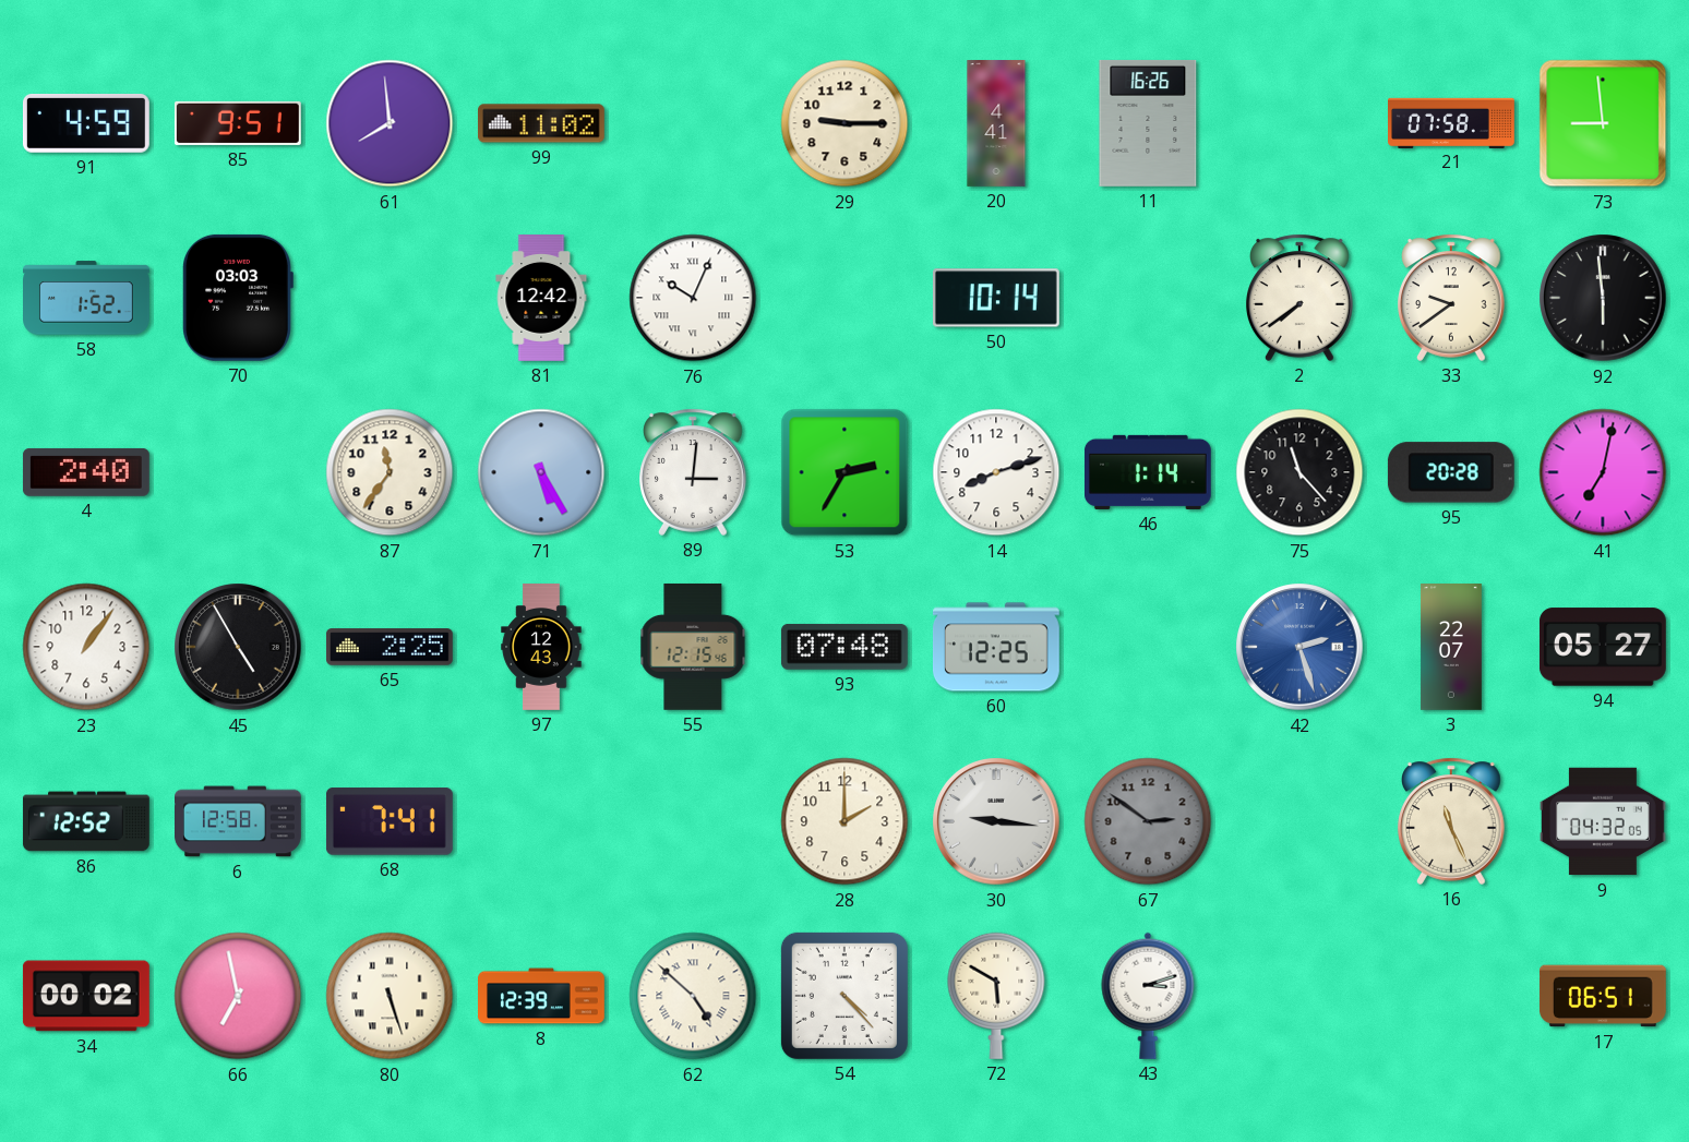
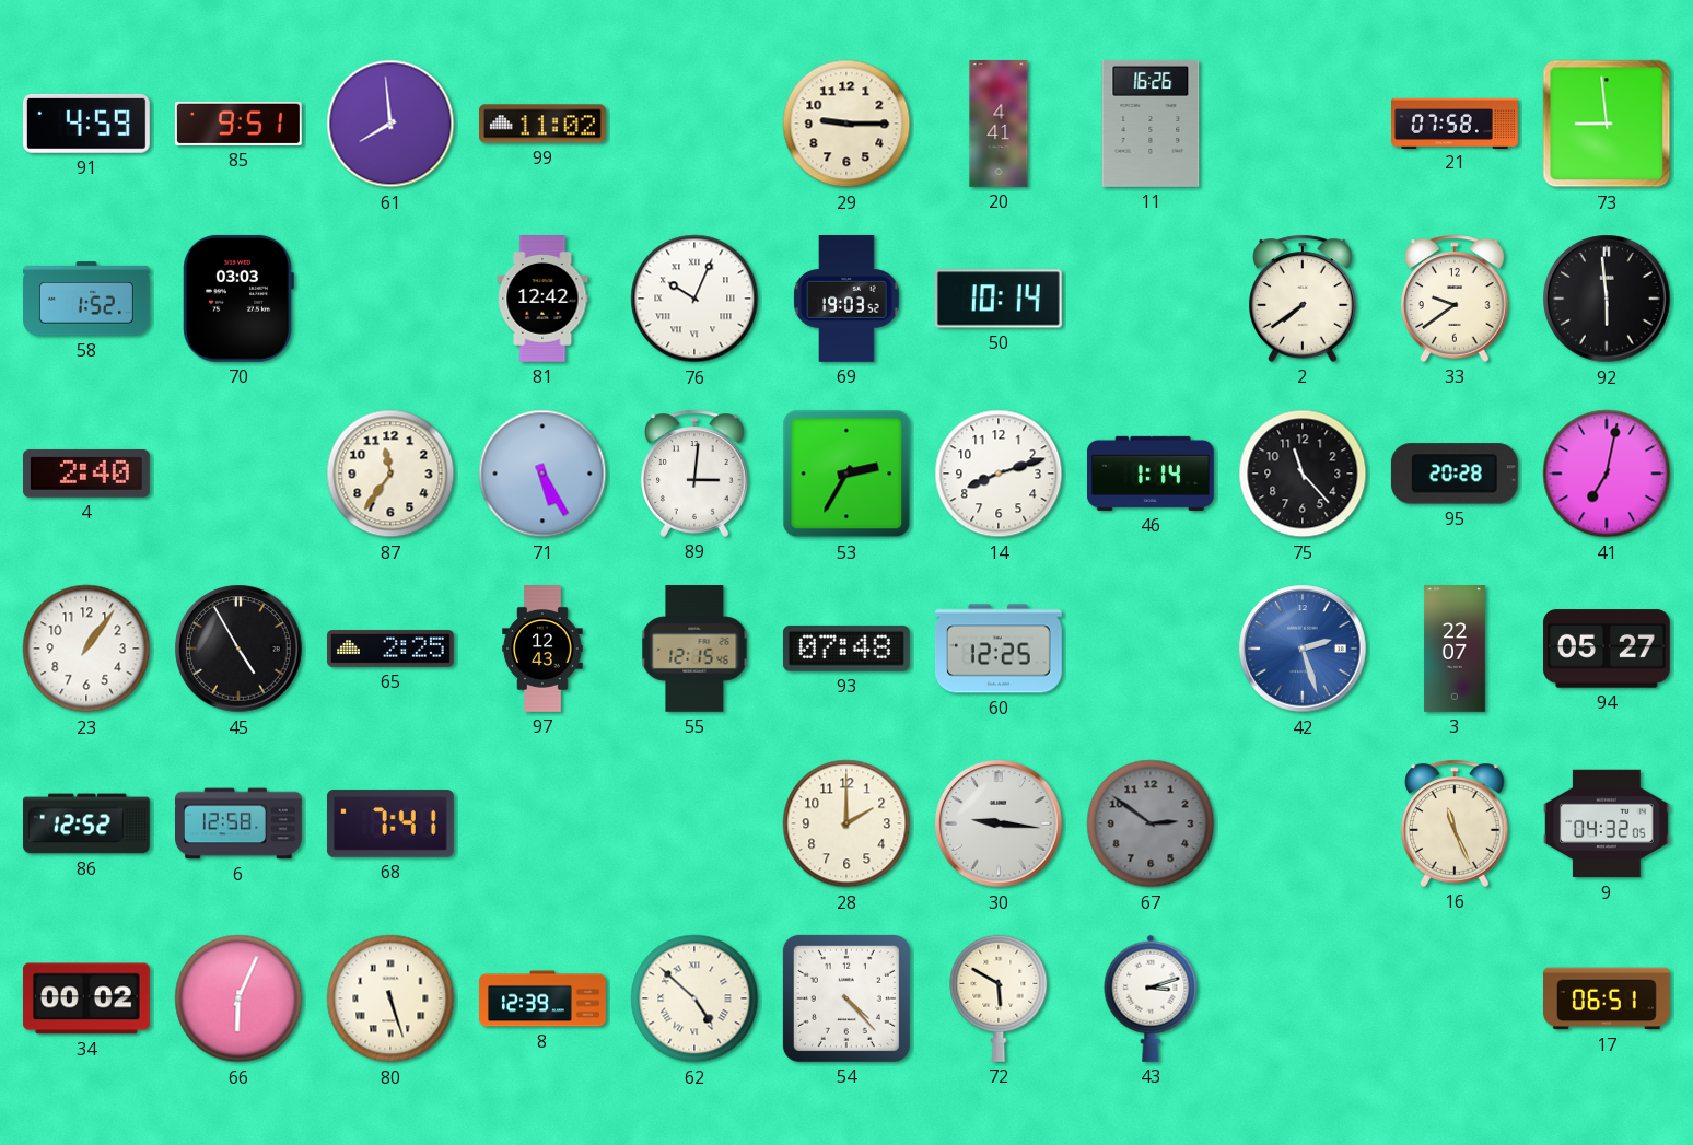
69: none -> 19:03 (846, 299)
66: 6:58 -> 6:04 (238, 998)
